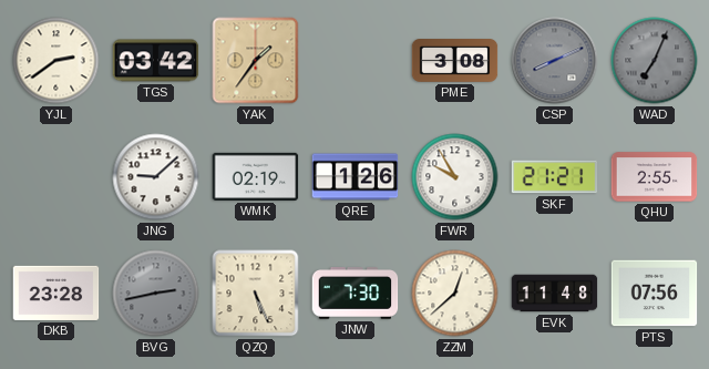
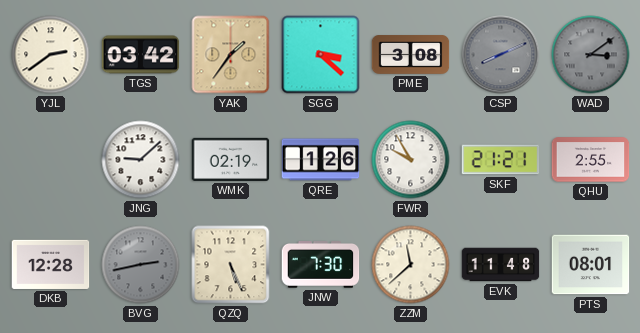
SGG: none -> 3:22 (321, 55)
WAD: 7:04 -> 3:09 (591, 55)
DKB: 23:28 -> 12:28 (51, 264)
ZZM: 12:38 -> 11:38 (411, 265)
PTS: 07:56 -> 08:01 (591, 265)
